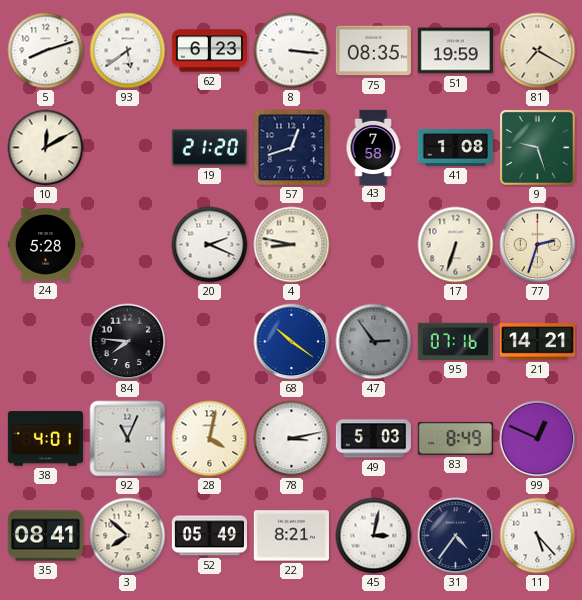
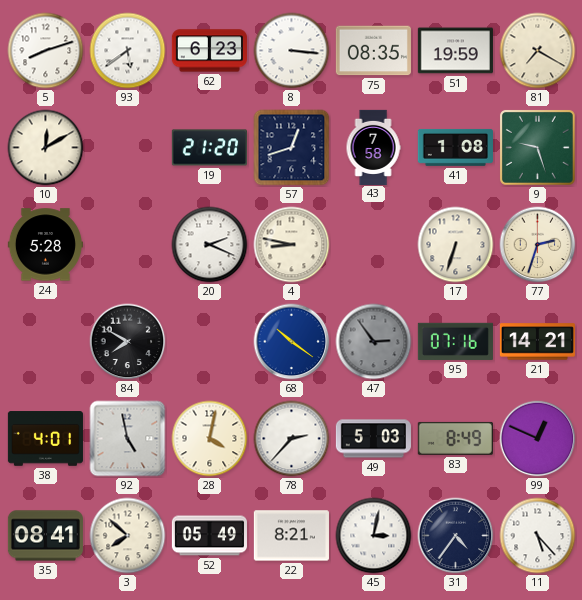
84: 7:46 -> 7:50 (128, 342)
92: 11:04 -> 4:58 (128, 439)
78: 3:13 -> 2:37 (292, 439)
